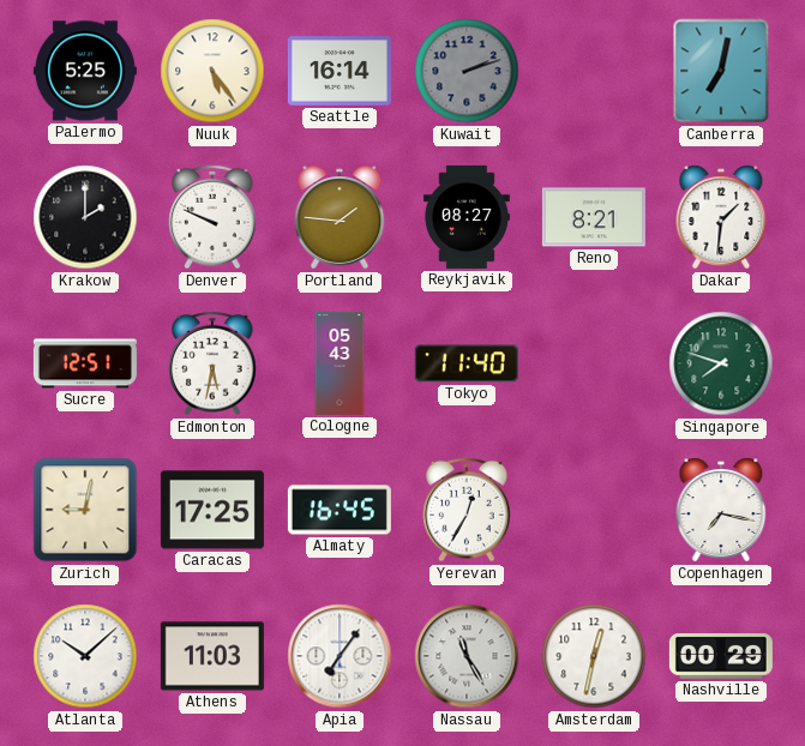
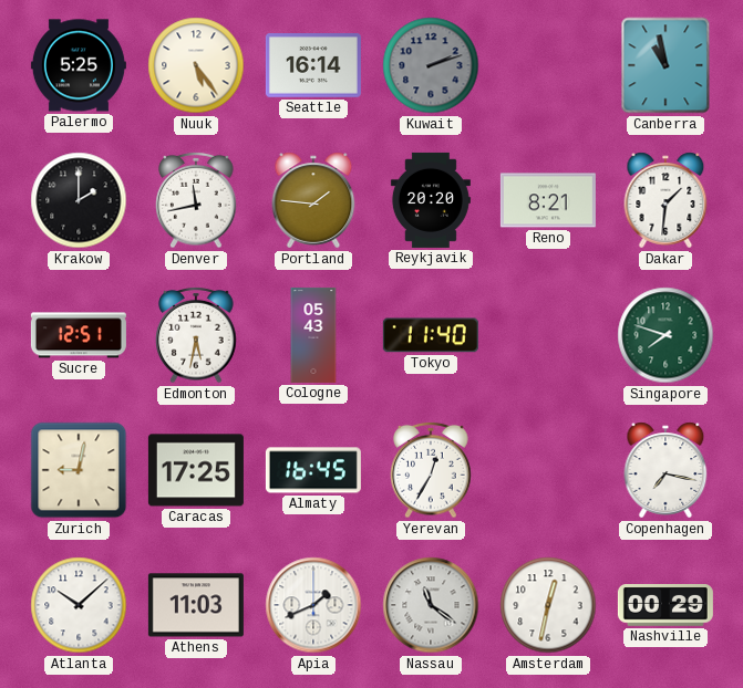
Canberra: 7:02 -> 10:58 (665, 65)
Denver: 9:49 -> 11:43 (196, 200)
Reykjavik: 08:27 -> 20:20 (431, 200)
Apia: 7:06 -> 1:41 (313, 605)
Nassau: 11:25 -> 11:21 (431, 605)
